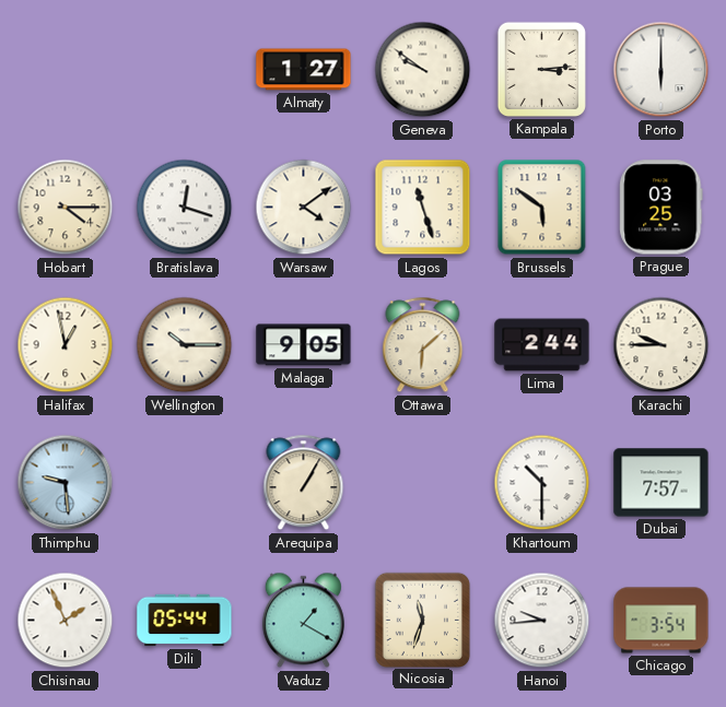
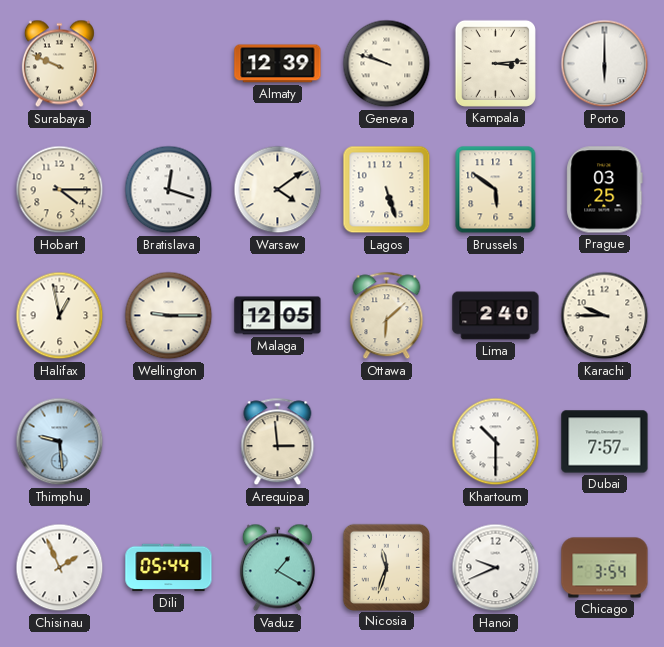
Surabaya: none -> 9:49 (59, 64)
Almaty: 1:27 -> 12:39 (278, 64)
Geneva: 9:51 -> 9:48 (387, 64)
Lagos: 11:27 -> 5:27 (387, 190)
Wellington: 10:15 -> 9:15 (169, 316)
Malaga: 9:05 -> 12:05 (278, 316)
Lima: 2:44 -> 2:40 (496, 316)
Arequipa: 1:05 -> 2:59 (278, 442)
Hanoi: 9:44 -> 9:41 (496, 568)
